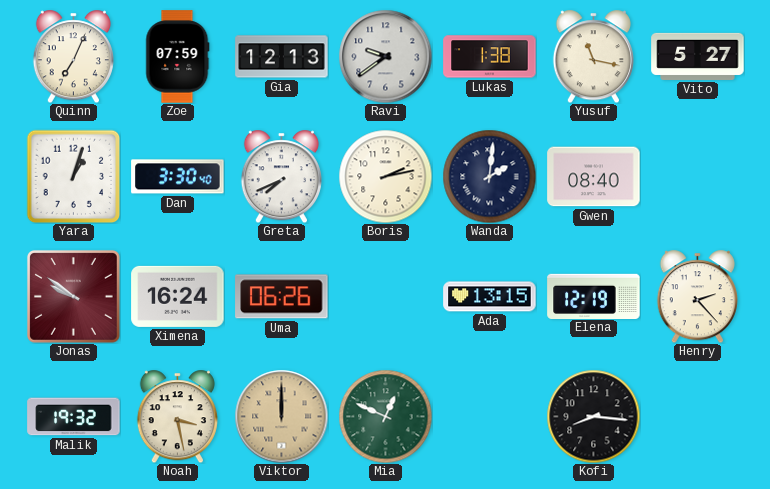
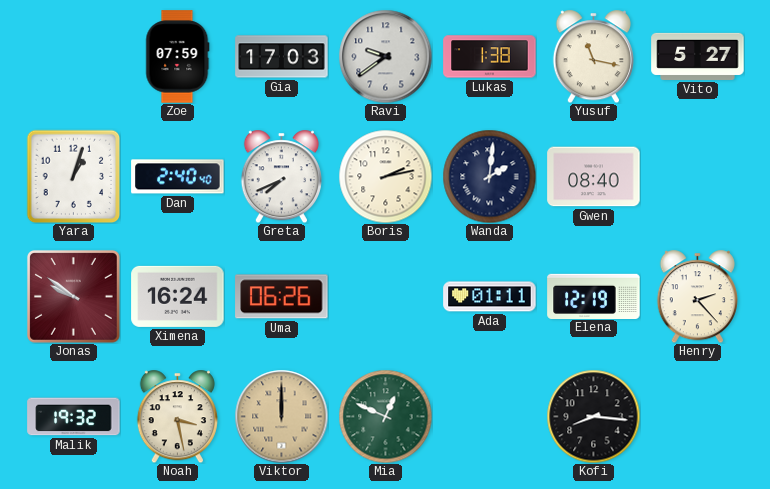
Quinn: 7:04 -> none (73, 56)
Gia: 12:13 -> 17:03 (282, 57)
Dan: 3:30 -> 2:40 (178, 177)
Ada: 13:15 -> 01:11 (490, 297)
